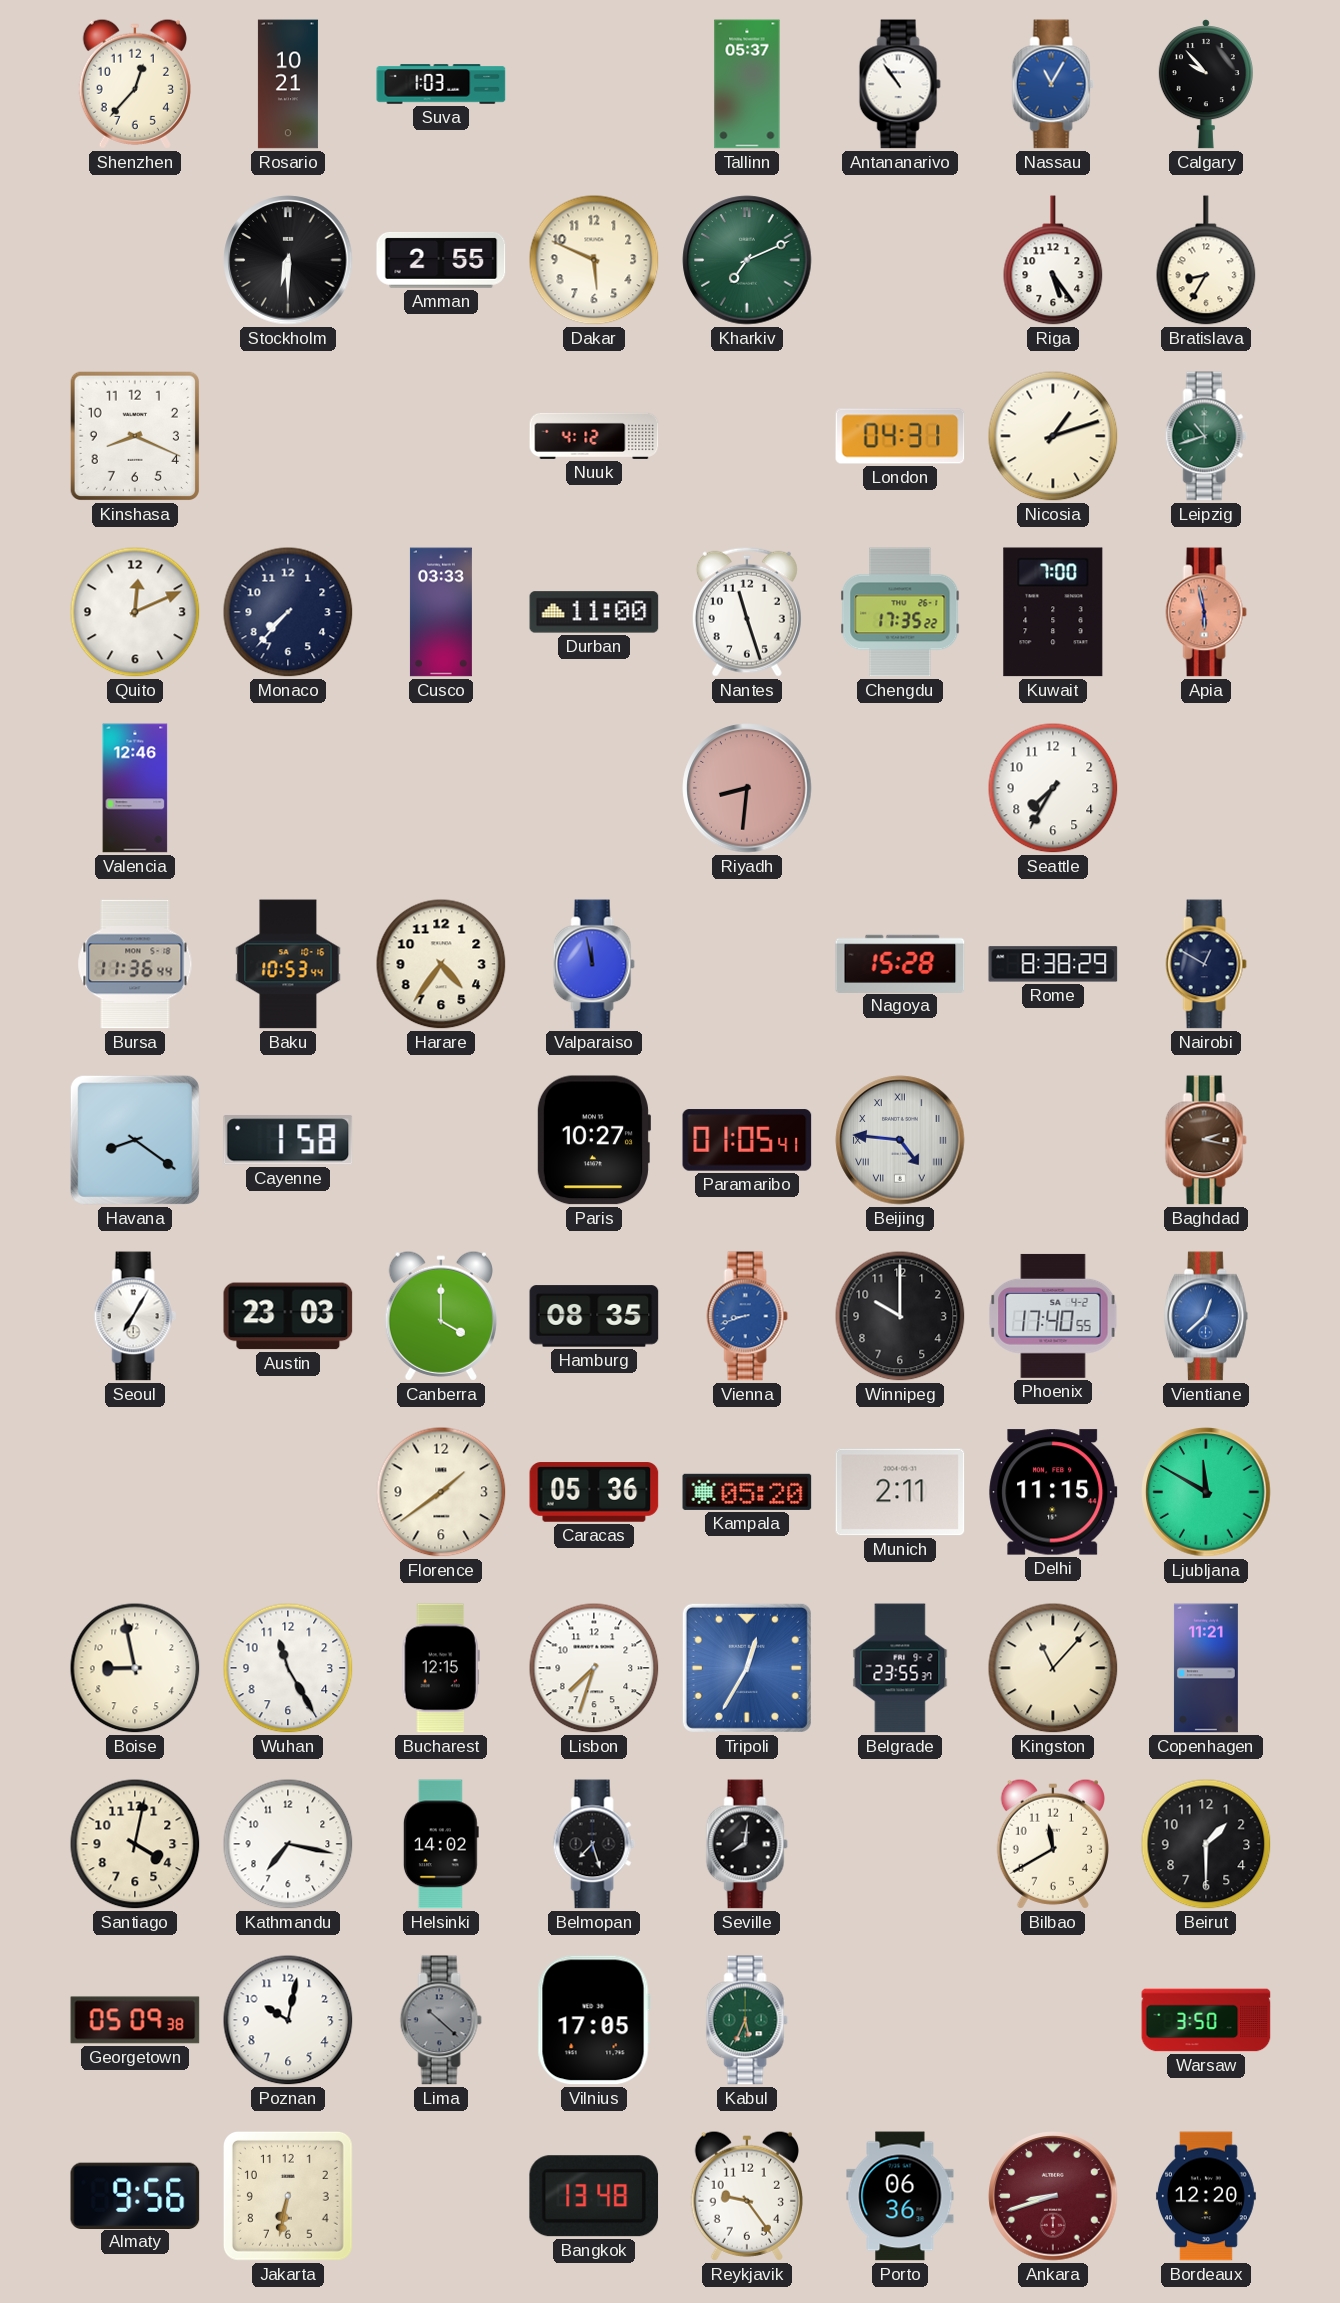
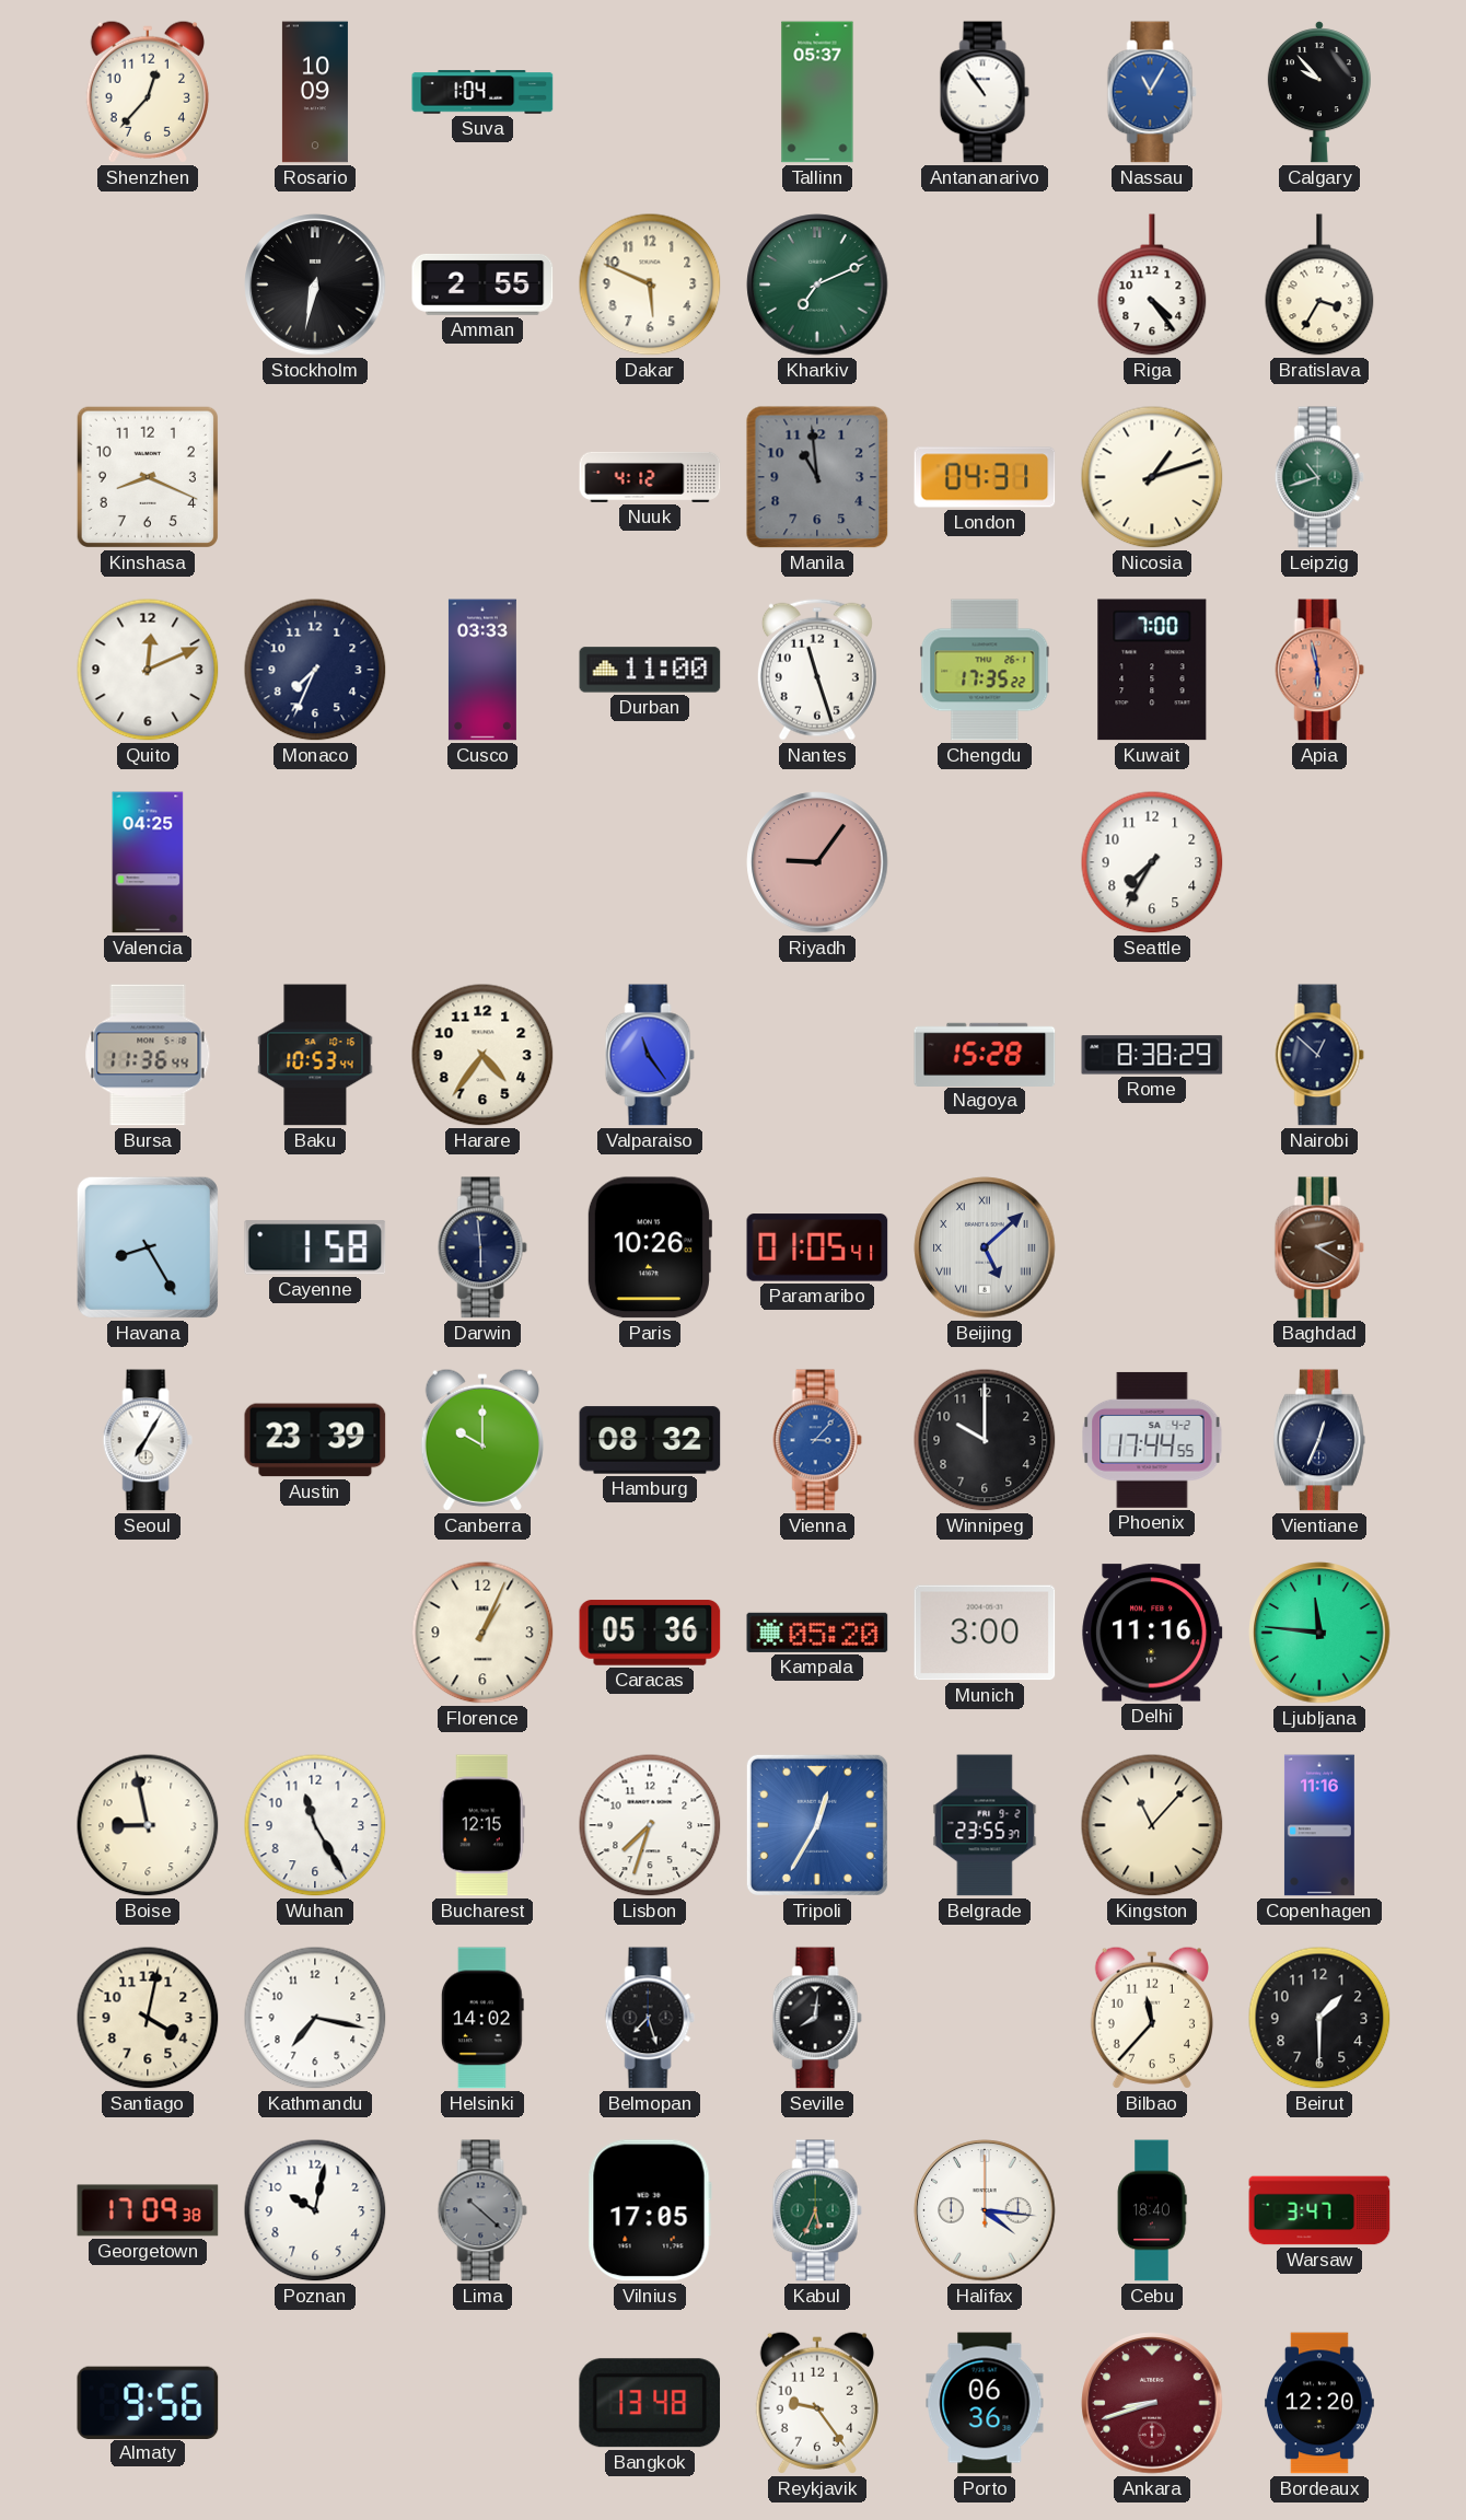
Rosario: 10:21 -> 10:09 (315, 92)
Suva: 1:03 -> 1:04 (482, 92)
Stockholm: 6:30 -> 6:32 (315, 284)
Riga: 5:24 -> 4:24 (1152, 284)
Bratislava: 8:35 -> 3:35 (1319, 284)
Manila: none -> 10:59 (817, 477)
Monaco: 7:37 -> 7:34 (315, 670)
Valencia: 12:46 -> 04:25 (148, 862)
Riyadh: 8:31 -> 9:06 (817, 862)
Valparaiso: 11:58 -> 11:24 (650, 1055)
Nairobi: 12:50 -> 12:52 (1319, 1055)
Havana: 8:21 -> 8:25 (148, 1247)
Darwin: none -> 5:59 (482, 1247)
Paris: 10:27 -> 10:26 (649, 1247)
Beijing: 4:46 -> 5:08 (985, 1247)
Baghdad: 2:17 -> 2:20 (1319, 1247)
Austin: 23:03 -> 23:39 (315, 1440)
Canberra: 4:00 -> 10:00 (482, 1440)
Hamburg: 08:35 -> 08:32 (650, 1440)
Vienna: 8:42 -> 3:07 (817, 1440)
Phoenix: 17:40 -> 17:44 (1152, 1440)
Vientiane: 12:38 -> 12:34 (1320, 1440)
Vientiane dial: blue -> navy (1320, 1440)
Florence: 1:39 -> 1:04 (482, 1633)
Munich: 2:11 -> 3:00 (985, 1633)
Delhi: 11:15 -> 11:16 (1152, 1633)
Ljubljana: 11:50 -> 11:46 (1319, 1633)
Copenhagen: 11:21 -> 11:16 (1319, 1825)
Bilbao: 11:40 -> 11:37 (1152, 2018)
Georgetown: 05:09 -> 17:09 (148, 2210)
Halifax: none -> 4:16 (985, 2210)
Cebu: none -> 18:40 (1152, 2210)
Warsaw: 3:50 -> 3:47 (1319, 2210)
Jakarta: 6:32 -> none (288, 2196)
